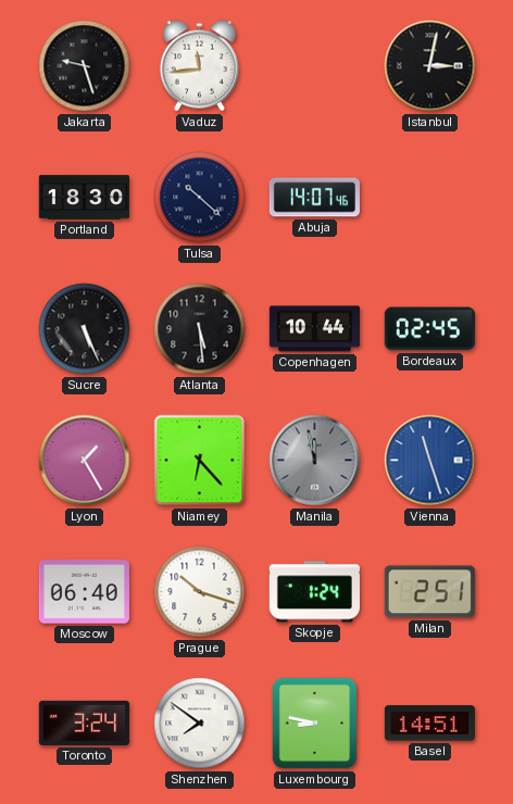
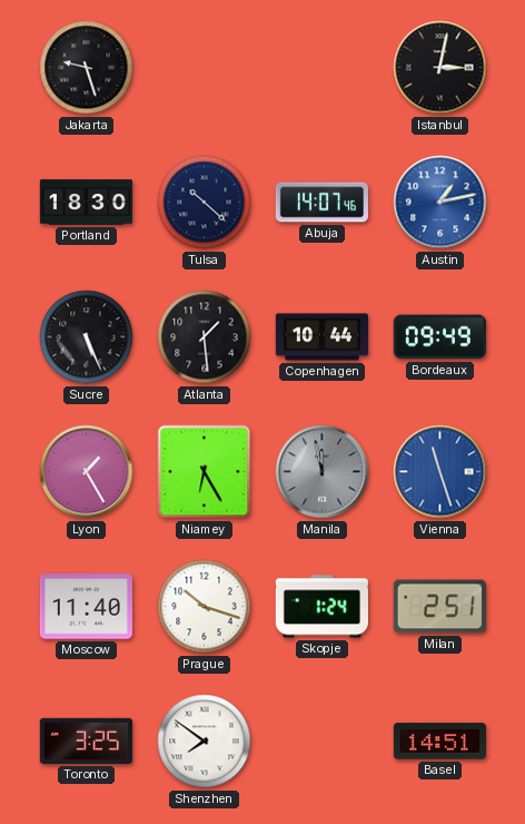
Vaduz: 11:44 -> none (199, 66)
Austin: none -> 1:13 (440, 203)
Atlanta: 5:29 -> 1:29 (205, 337)
Bordeaux: 02:45 -> 09:49 (439, 337)
Niamey: 6:23 -> 6:25 (205, 472)
Moscow: 06:40 -> 11:40 (86, 607)
Toronto: 3:24 -> 3:25 (86, 740)
Luxembourg: 8:47 -> none (315, 724)
